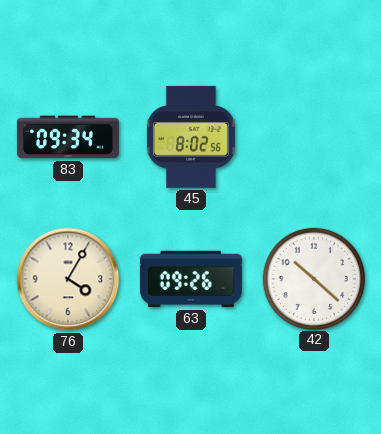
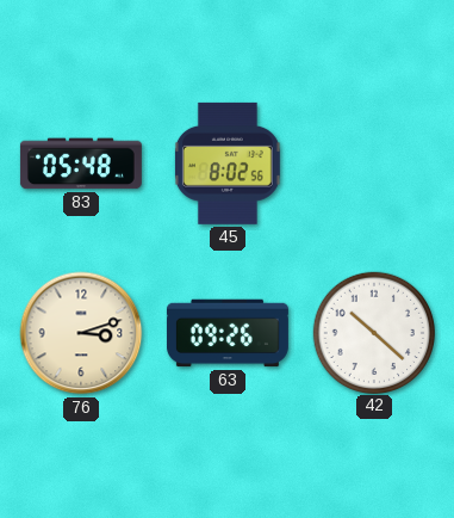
83: 09:34 -> 05:48 (81, 164)
76: 4:05 -> 3:12 (81, 333)
